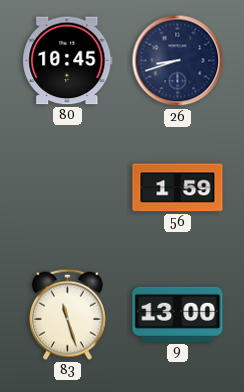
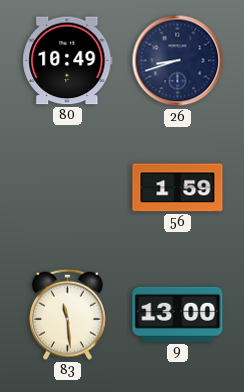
80: 10:45 -> 10:49 (68, 61)
83: 11:27 -> 11:29 (67, 314)
